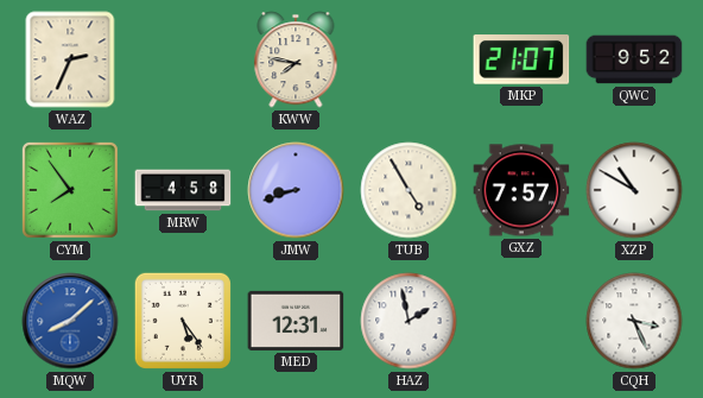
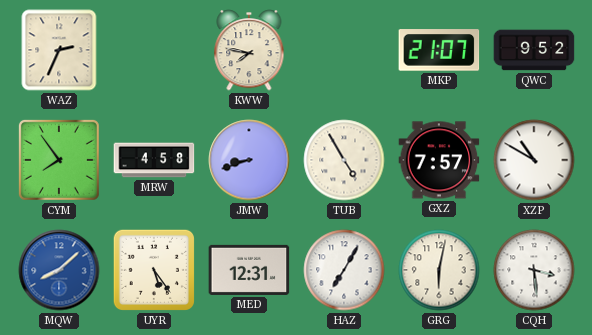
HAZ: 1:58 -> 7:05 (344, 270)
GRG: none -> 6:02 (439, 270)
CQH: 3:26 -> 3:29 (534, 270)
